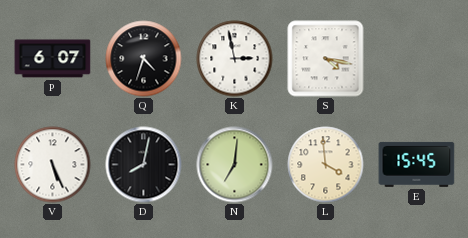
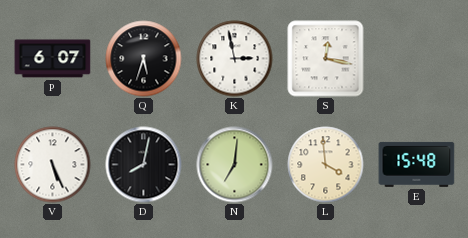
Q: 4:33 -> 5:33 (144, 59)
S: 4:17 -> 12:17 (326, 59)
E: 15:45 -> 15:48 (417, 164)
